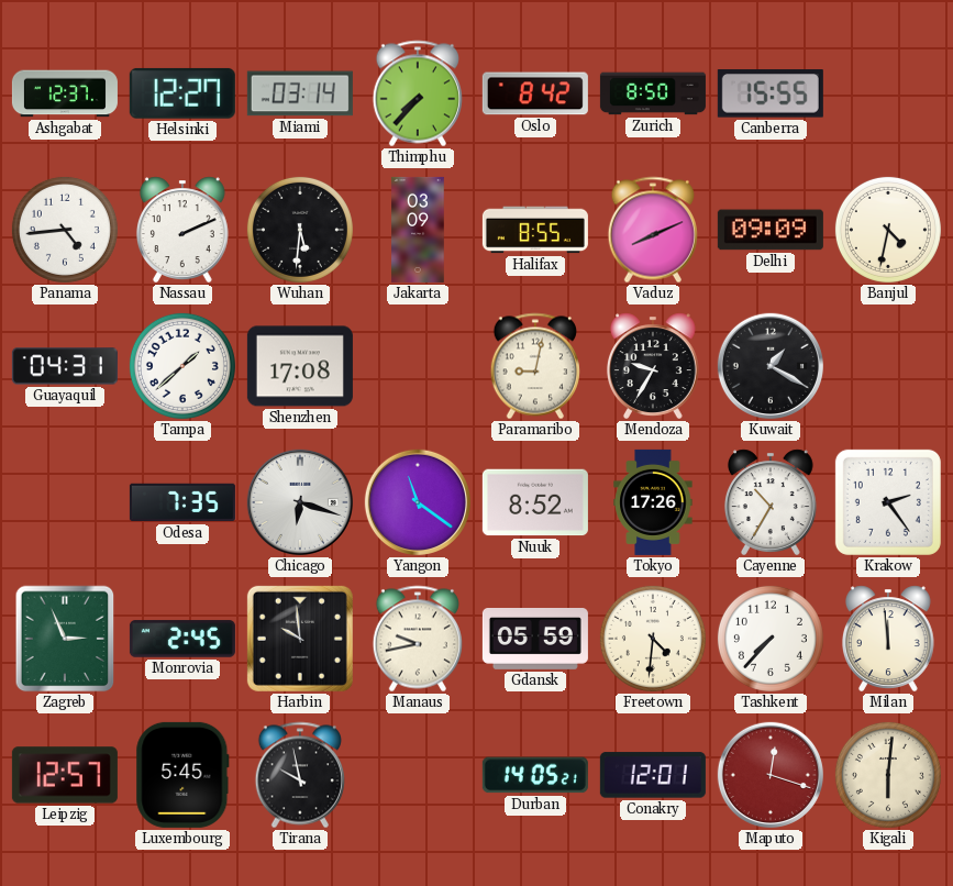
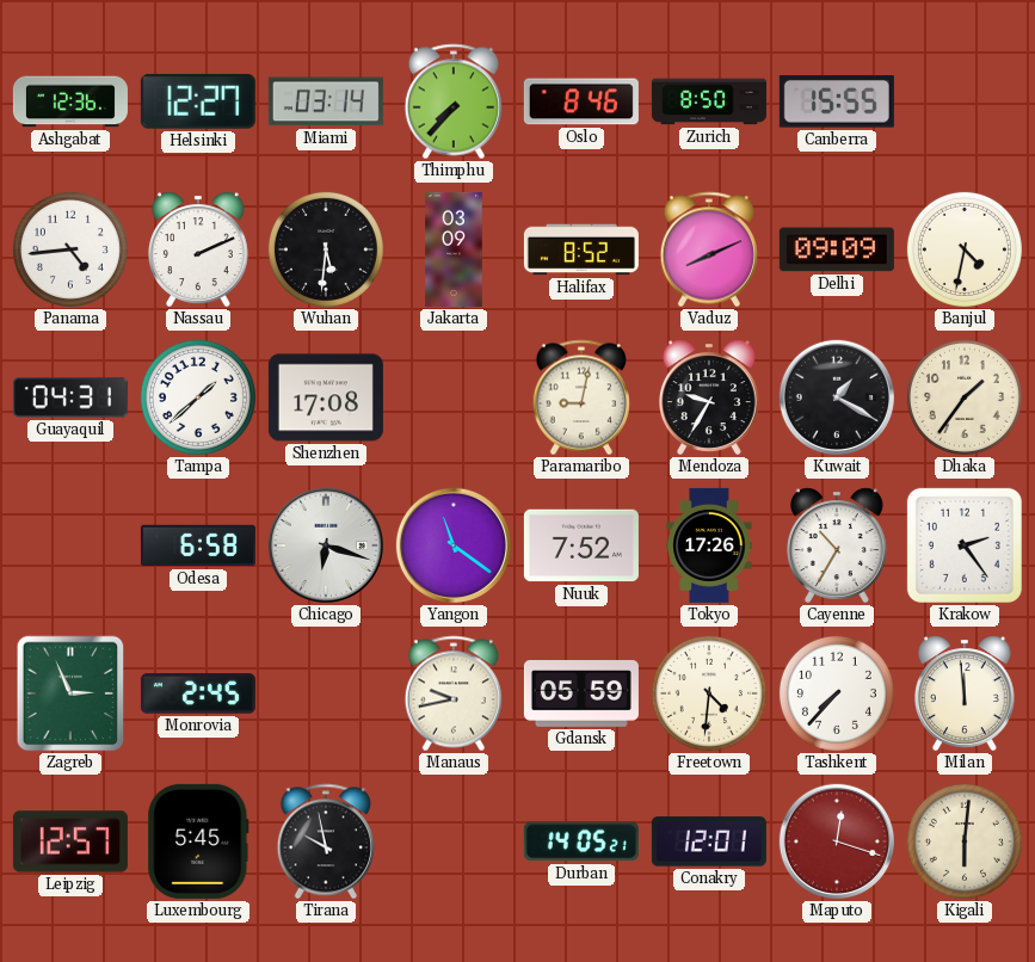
Ashgabat: 12:37 -> 12:36 (70, 101)
Oslo: 8:42 -> 8:46 (581, 101)
Halifax: 8:55 -> 8:52 (581, 249)
Dhaka: none -> 1:36 (965, 397)
Odesa: 7:35 -> 6:58 (198, 545)
Nuuk: 8:52 -> 7:52 (581, 545)
Harbin: 9:59 -> none (300, 639)
